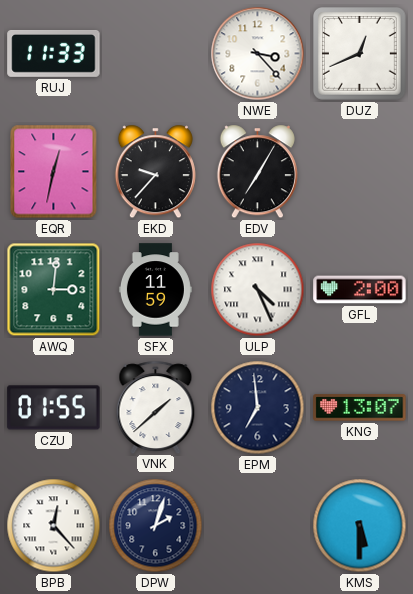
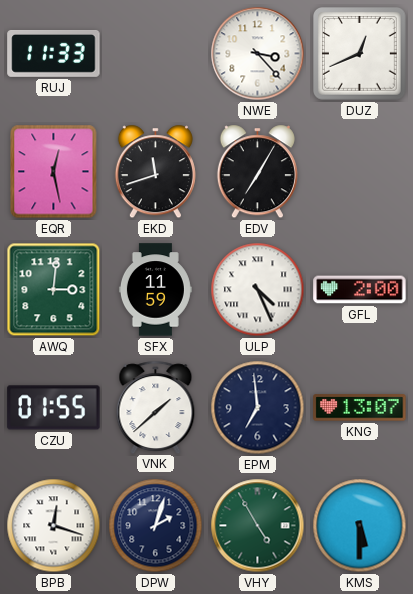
EQR: 12:32 -> 12:28 (54, 172)
EKD: 9:37 -> 11:42 (155, 172)
BPB: 12:23 -> 12:18 (54, 526)
VHY: none -> 4:55 (258, 526)
